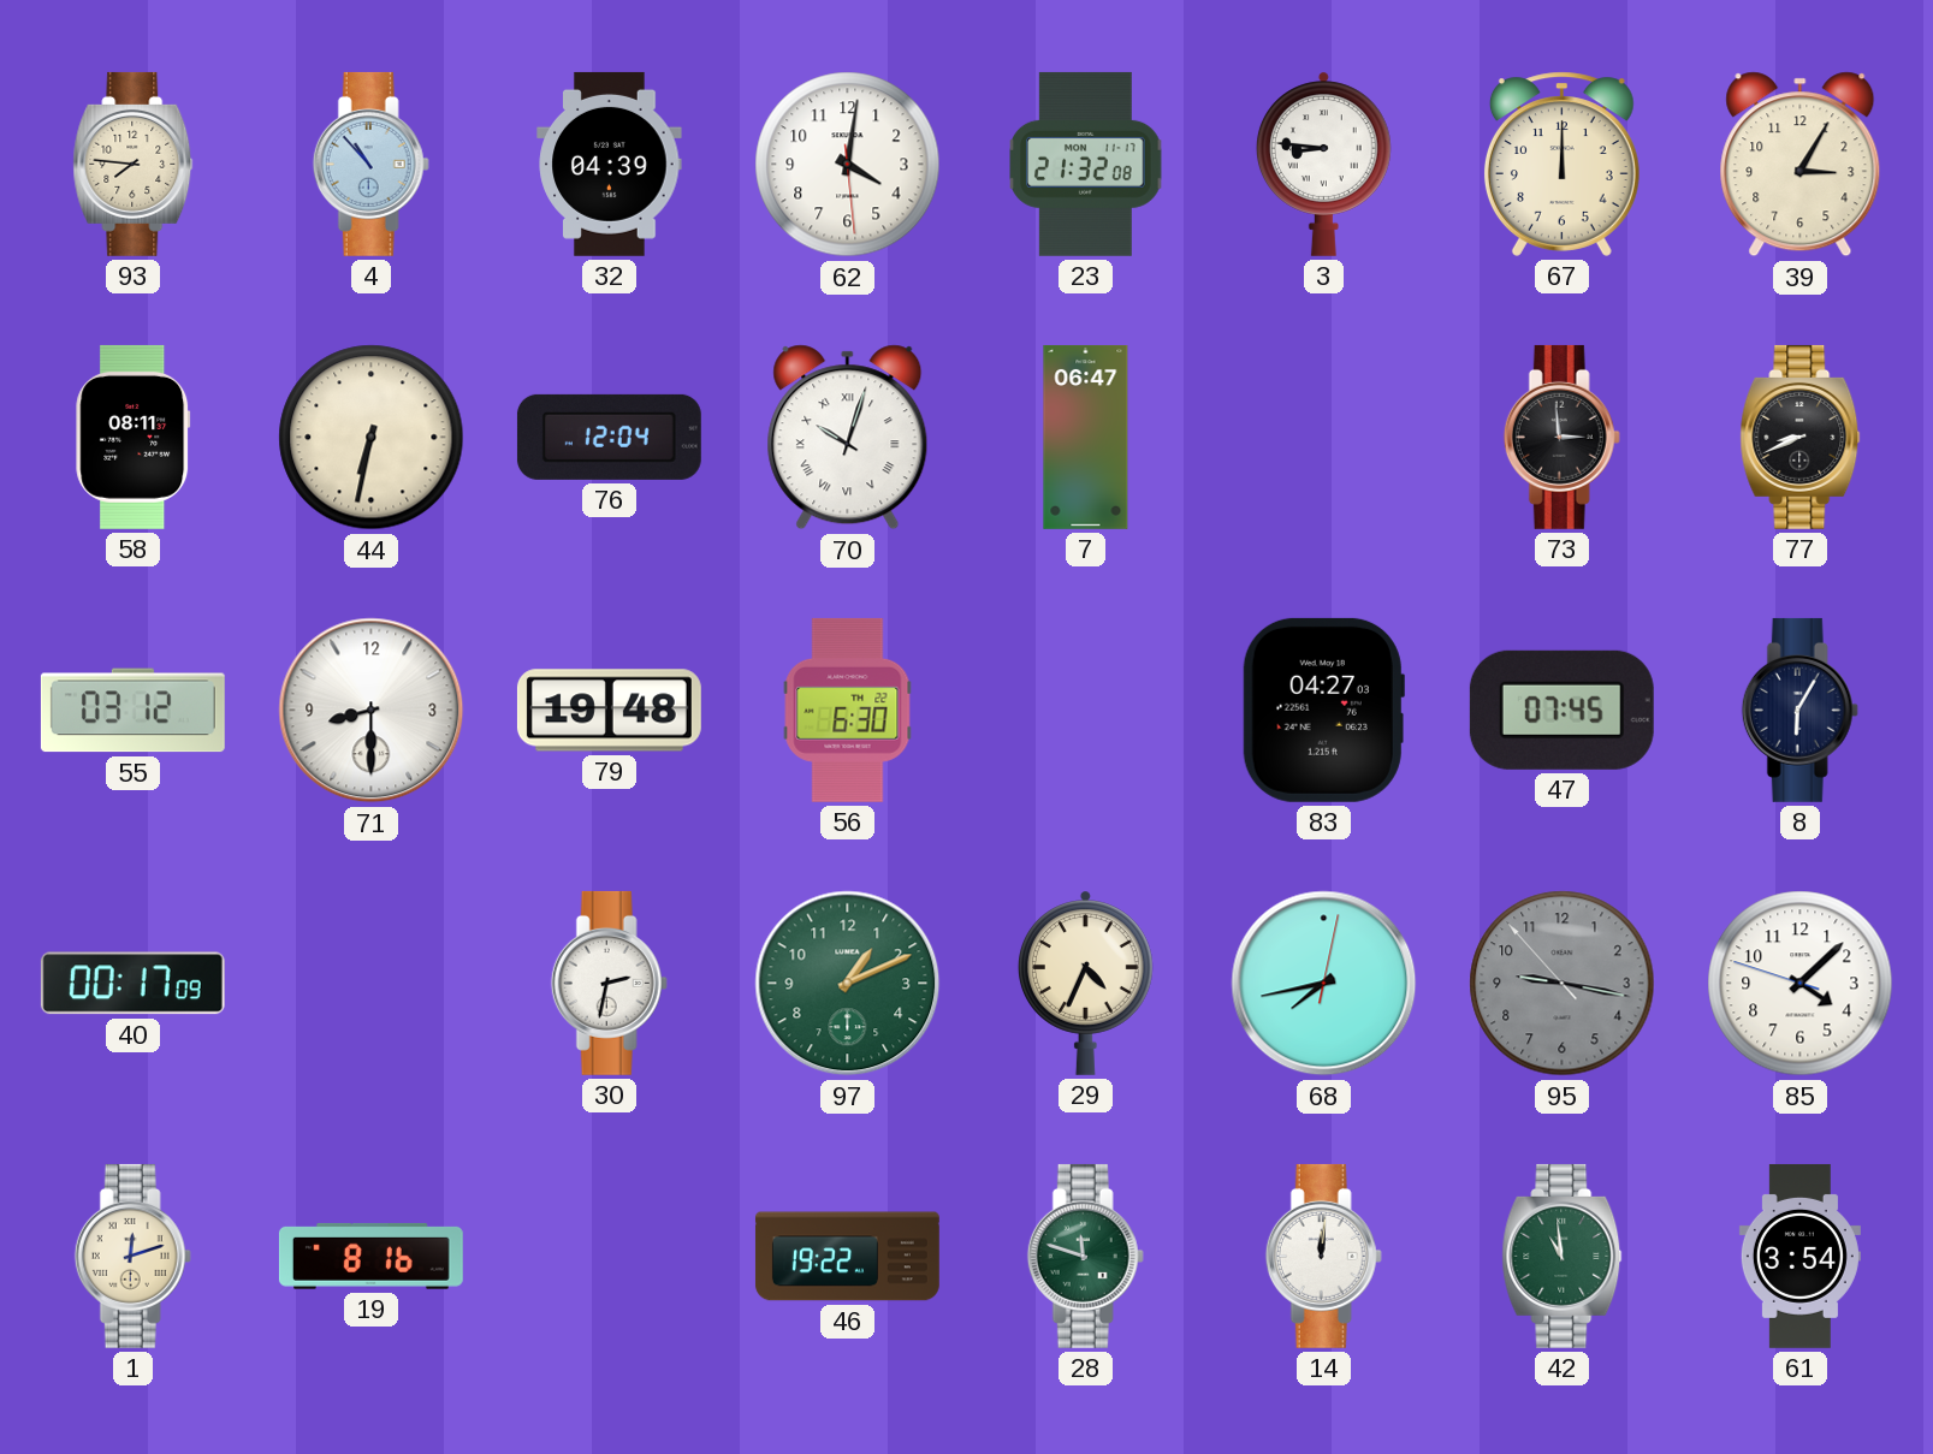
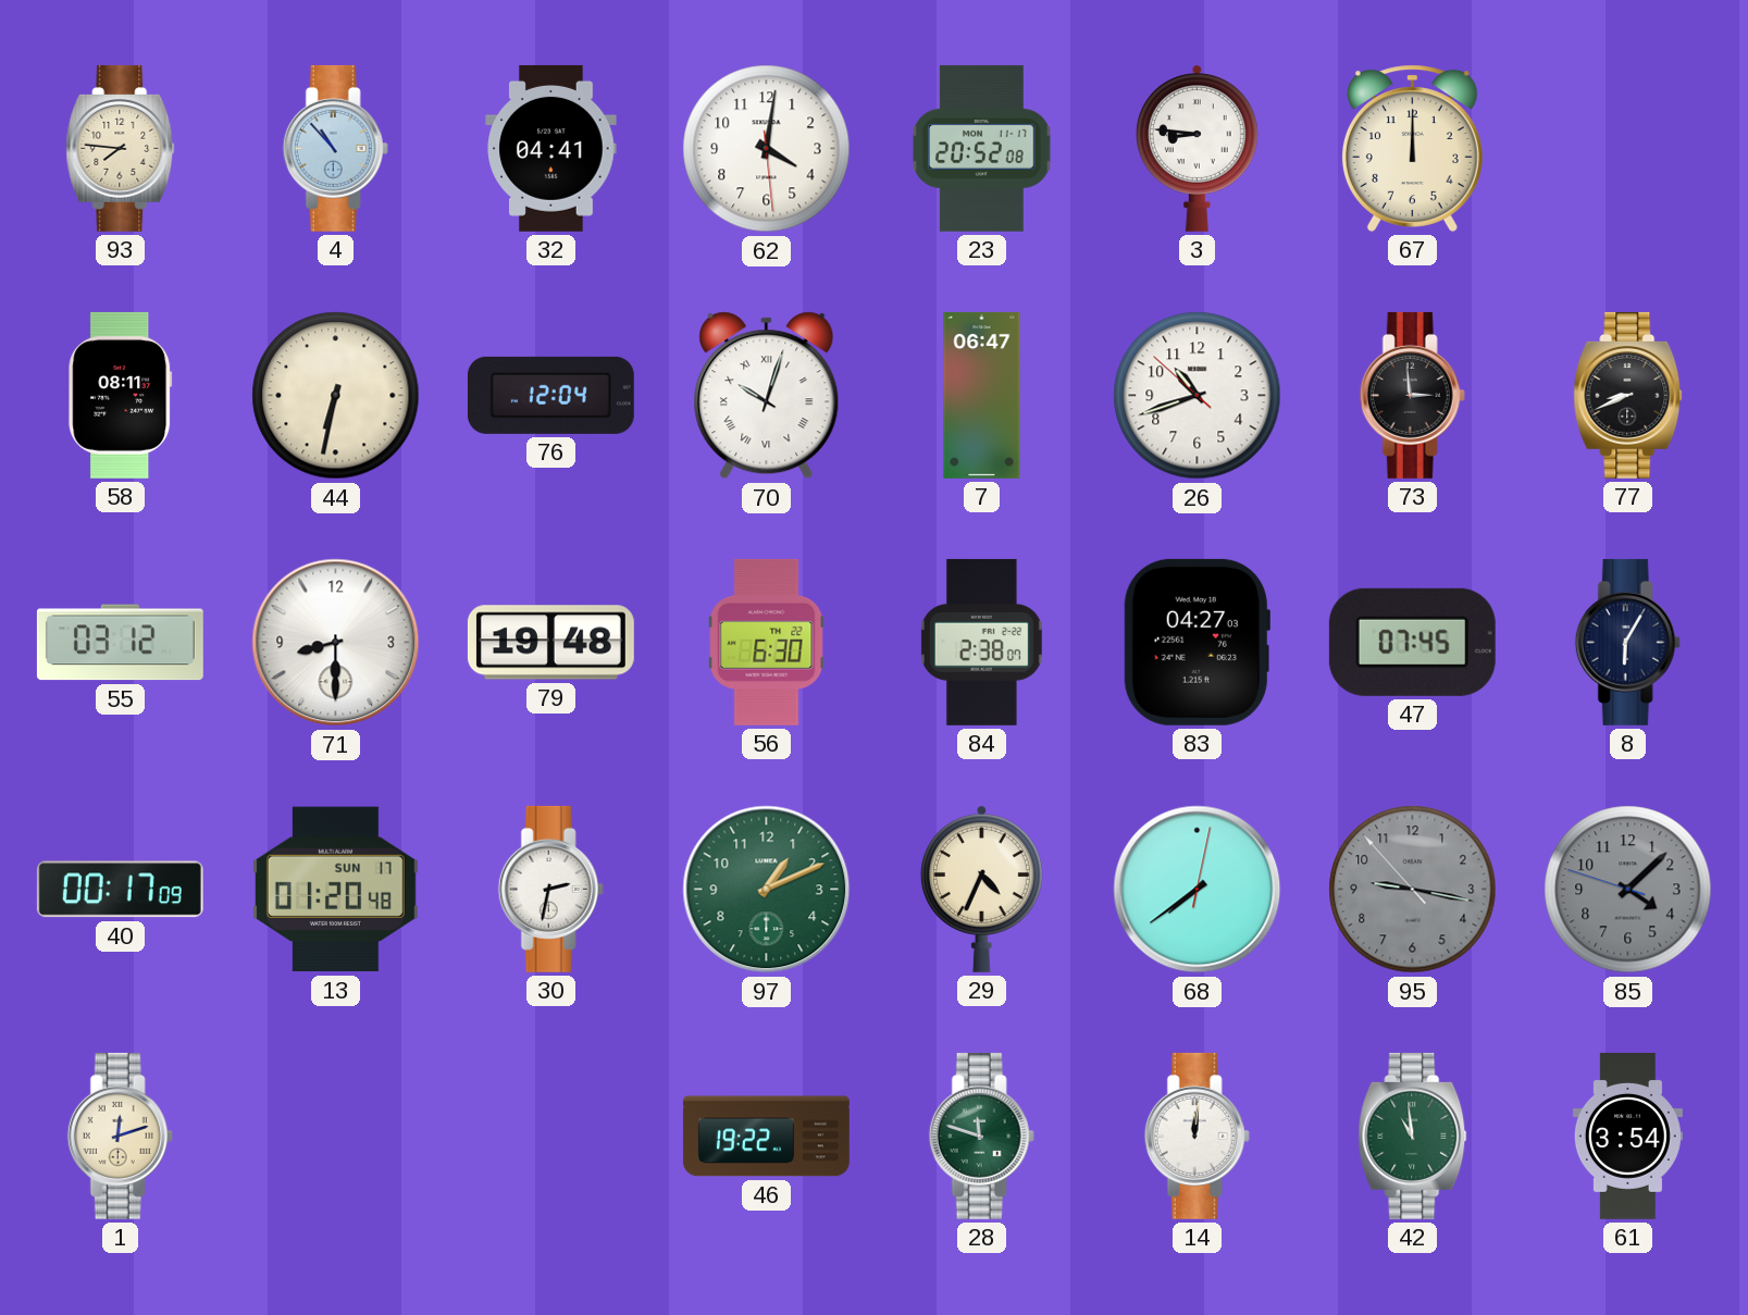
32: 04:39 -> 04:41 (551, 148)
23: 21:32 -> 20:52 (982, 148)
39: 3:05 -> none (1801, 165)
26: none -> 10:41 (1198, 396)
84: none -> 2:38 (981, 642)
13: none -> 01:20 (335, 890)
68: 7:43 -> 7:39 (1198, 890)
85 dial: white -> grey (1628, 890)
19: 8:16 -> none (370, 1256)
